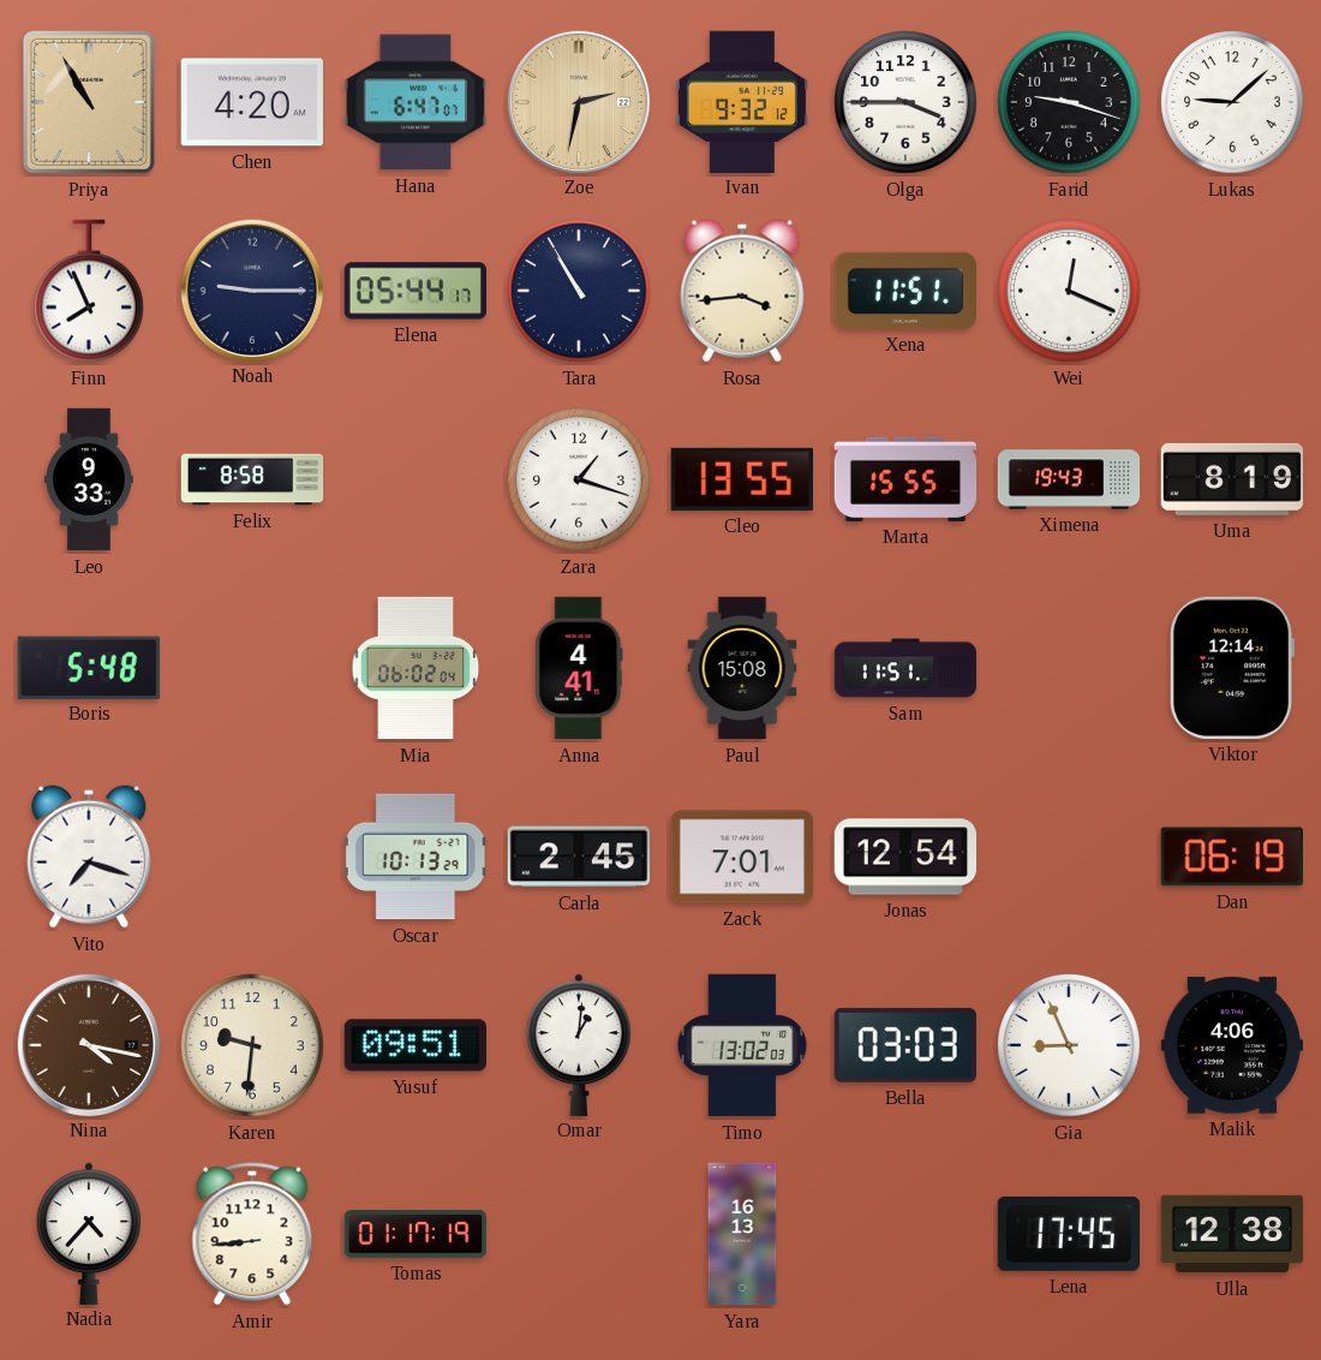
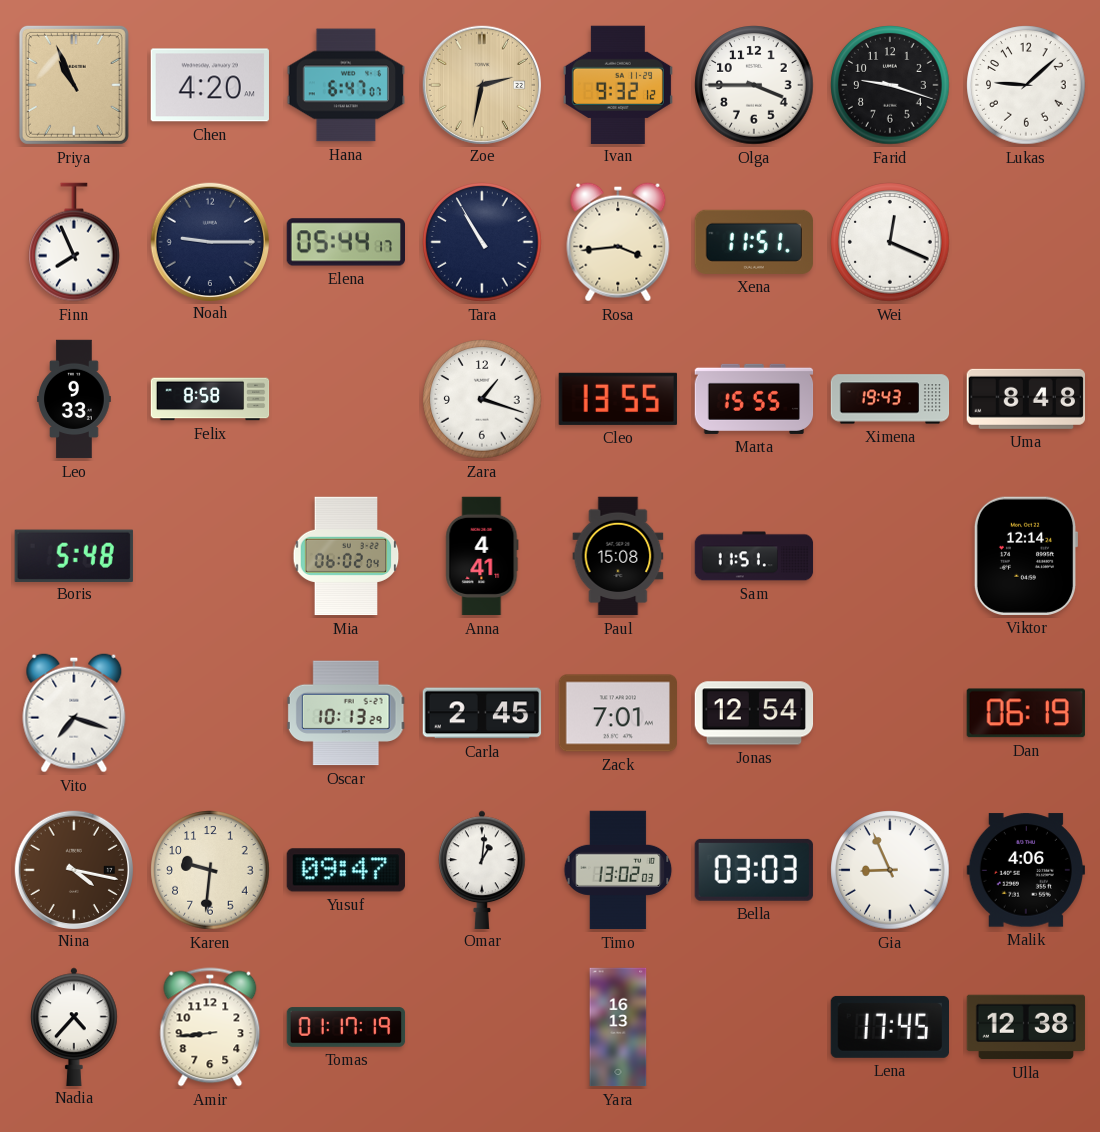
Priya: 10:55 -> 10:56 (74, 85)
Uma: 8:19 -> 8:48 (1025, 399)
Yusuf: 09:51 -> 09:47 (346, 870)
